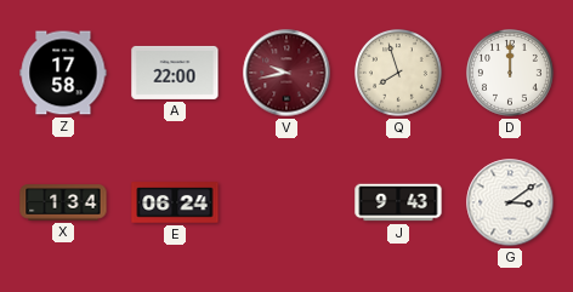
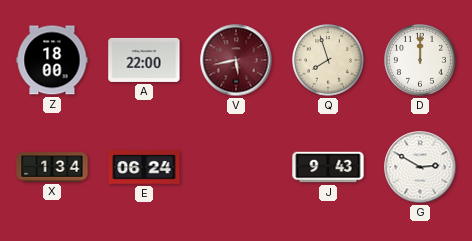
Z: 17:58 -> 18:00 (52, 60)
V: 9:43 -> 5:43 (236, 60)
G: 3:09 -> 2:50 (420, 167)
